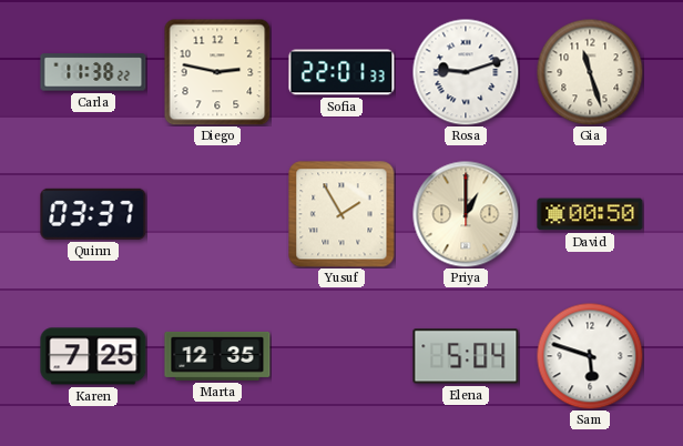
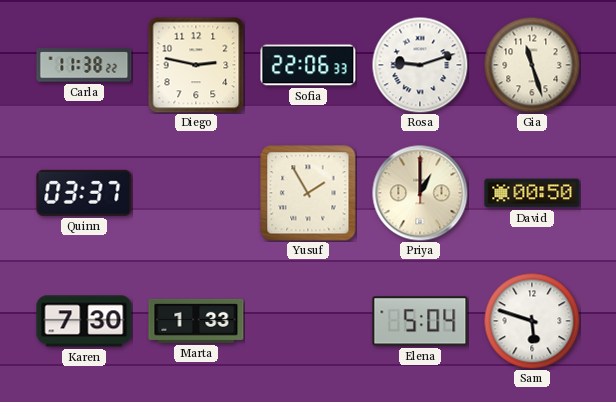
Sofia: 22:01 -> 22:06 (308, 65)
Karen: 7:25 -> 7:30 (84, 321)
Marta: 12:35 -> 1:33 (196, 321)
